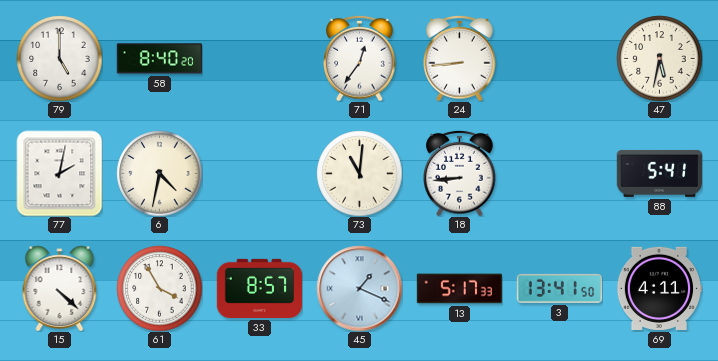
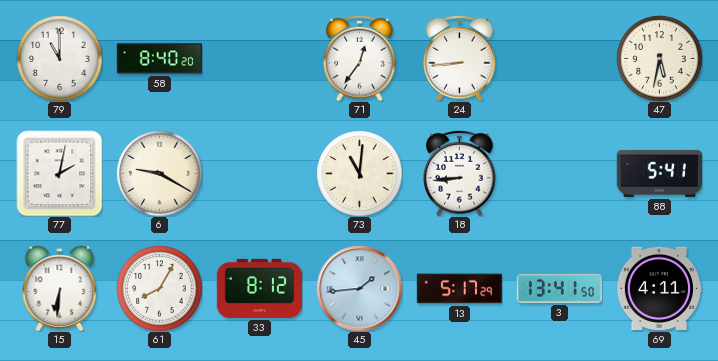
79: 5:00 -> 11:00 (59, 58)
6: 4:32 -> 9:20 (159, 173)
15: 4:22 -> 6:31 (60, 288)
61: 3:55 -> 8:05 (159, 288)
33: 8:57 -> 8:12 (259, 288)
45: 1:19 -> 1:44 (359, 288)
13: 5:17:33 -> 5:17:29 (459, 289)
